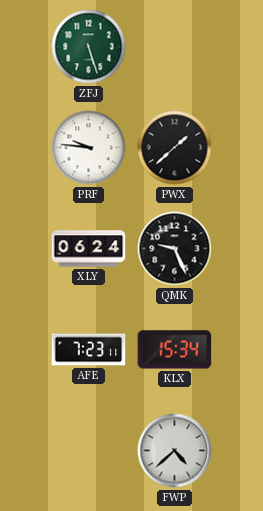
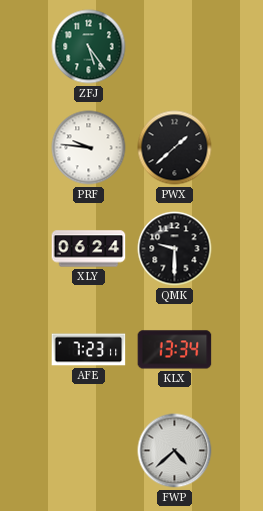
ZFJ: 5:27 -> 5:24 (89, 47)
QMK: 9:26 -> 9:30 (175, 249)
KLX: 15:34 -> 13:34 (175, 350)
